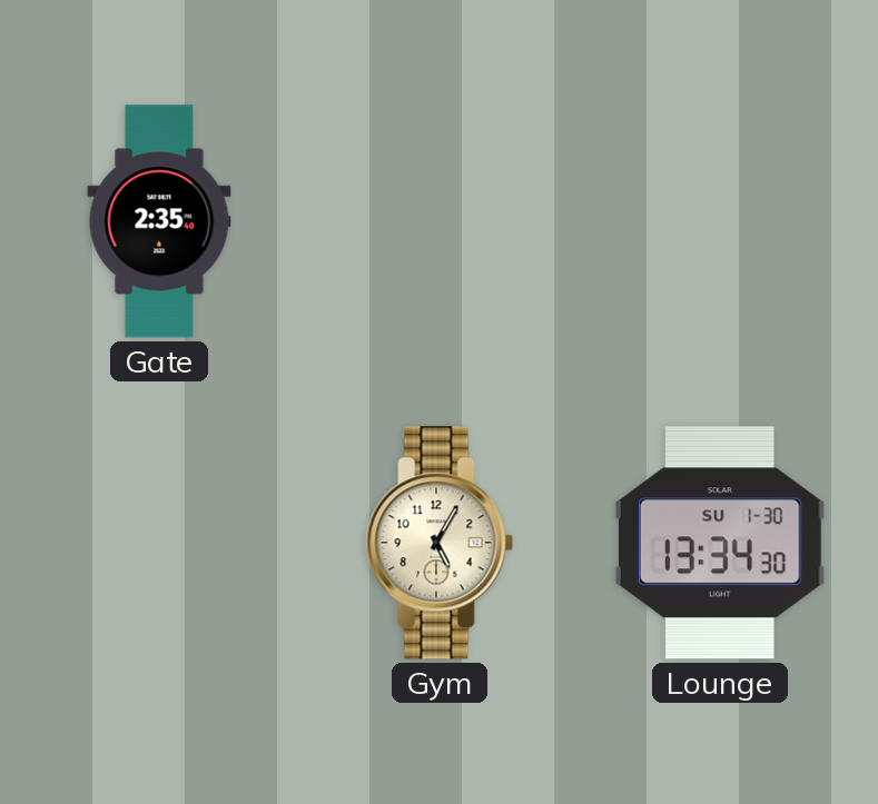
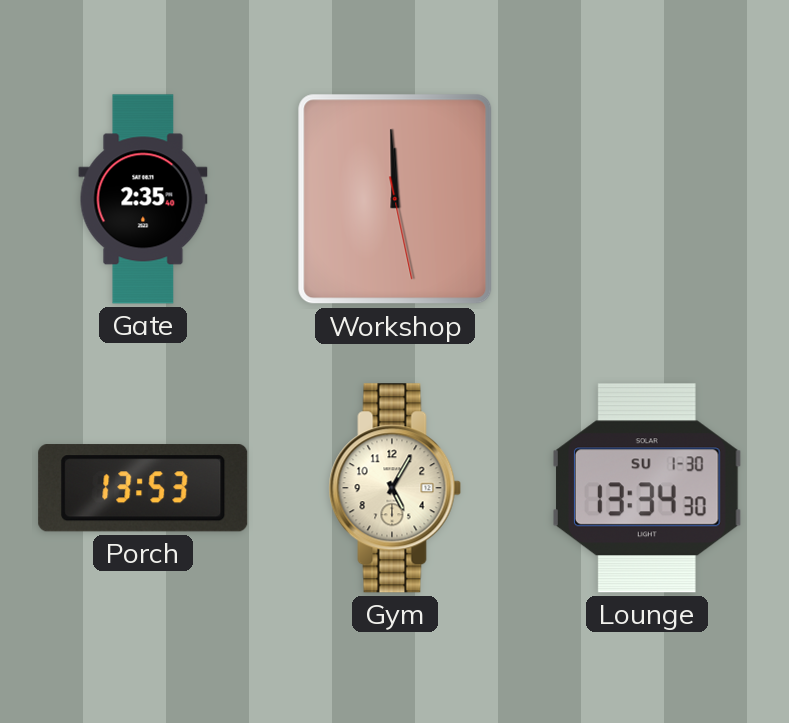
Workshop: none -> 11:59 (395, 199)
Porch: none -> 13:53 (143, 488)
